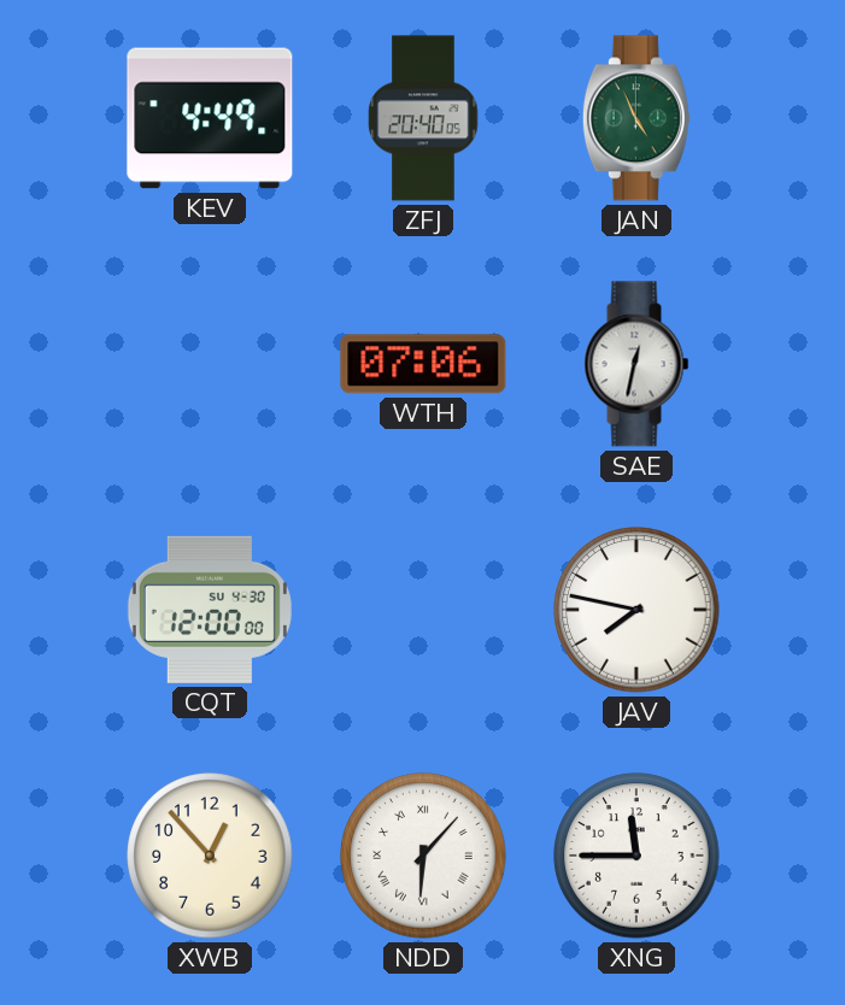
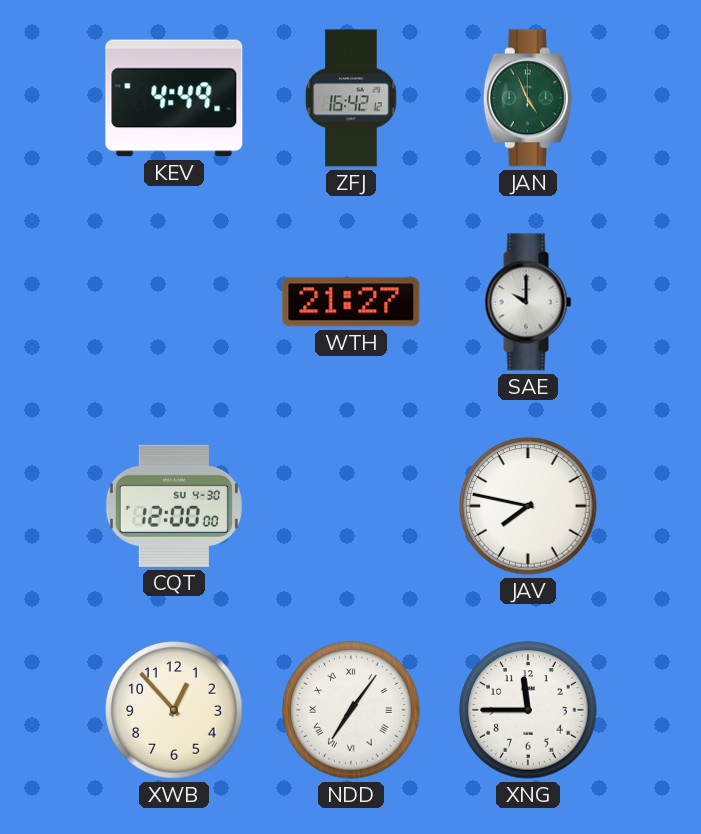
ZFJ: 20:40 -> 16:42 (351, 98)
WTH: 07:06 -> 21:27 (351, 302)
SAE: 12:32 -> 10:00 (528, 302)
NDD: 6:07 -> 7:06 (351, 710)
